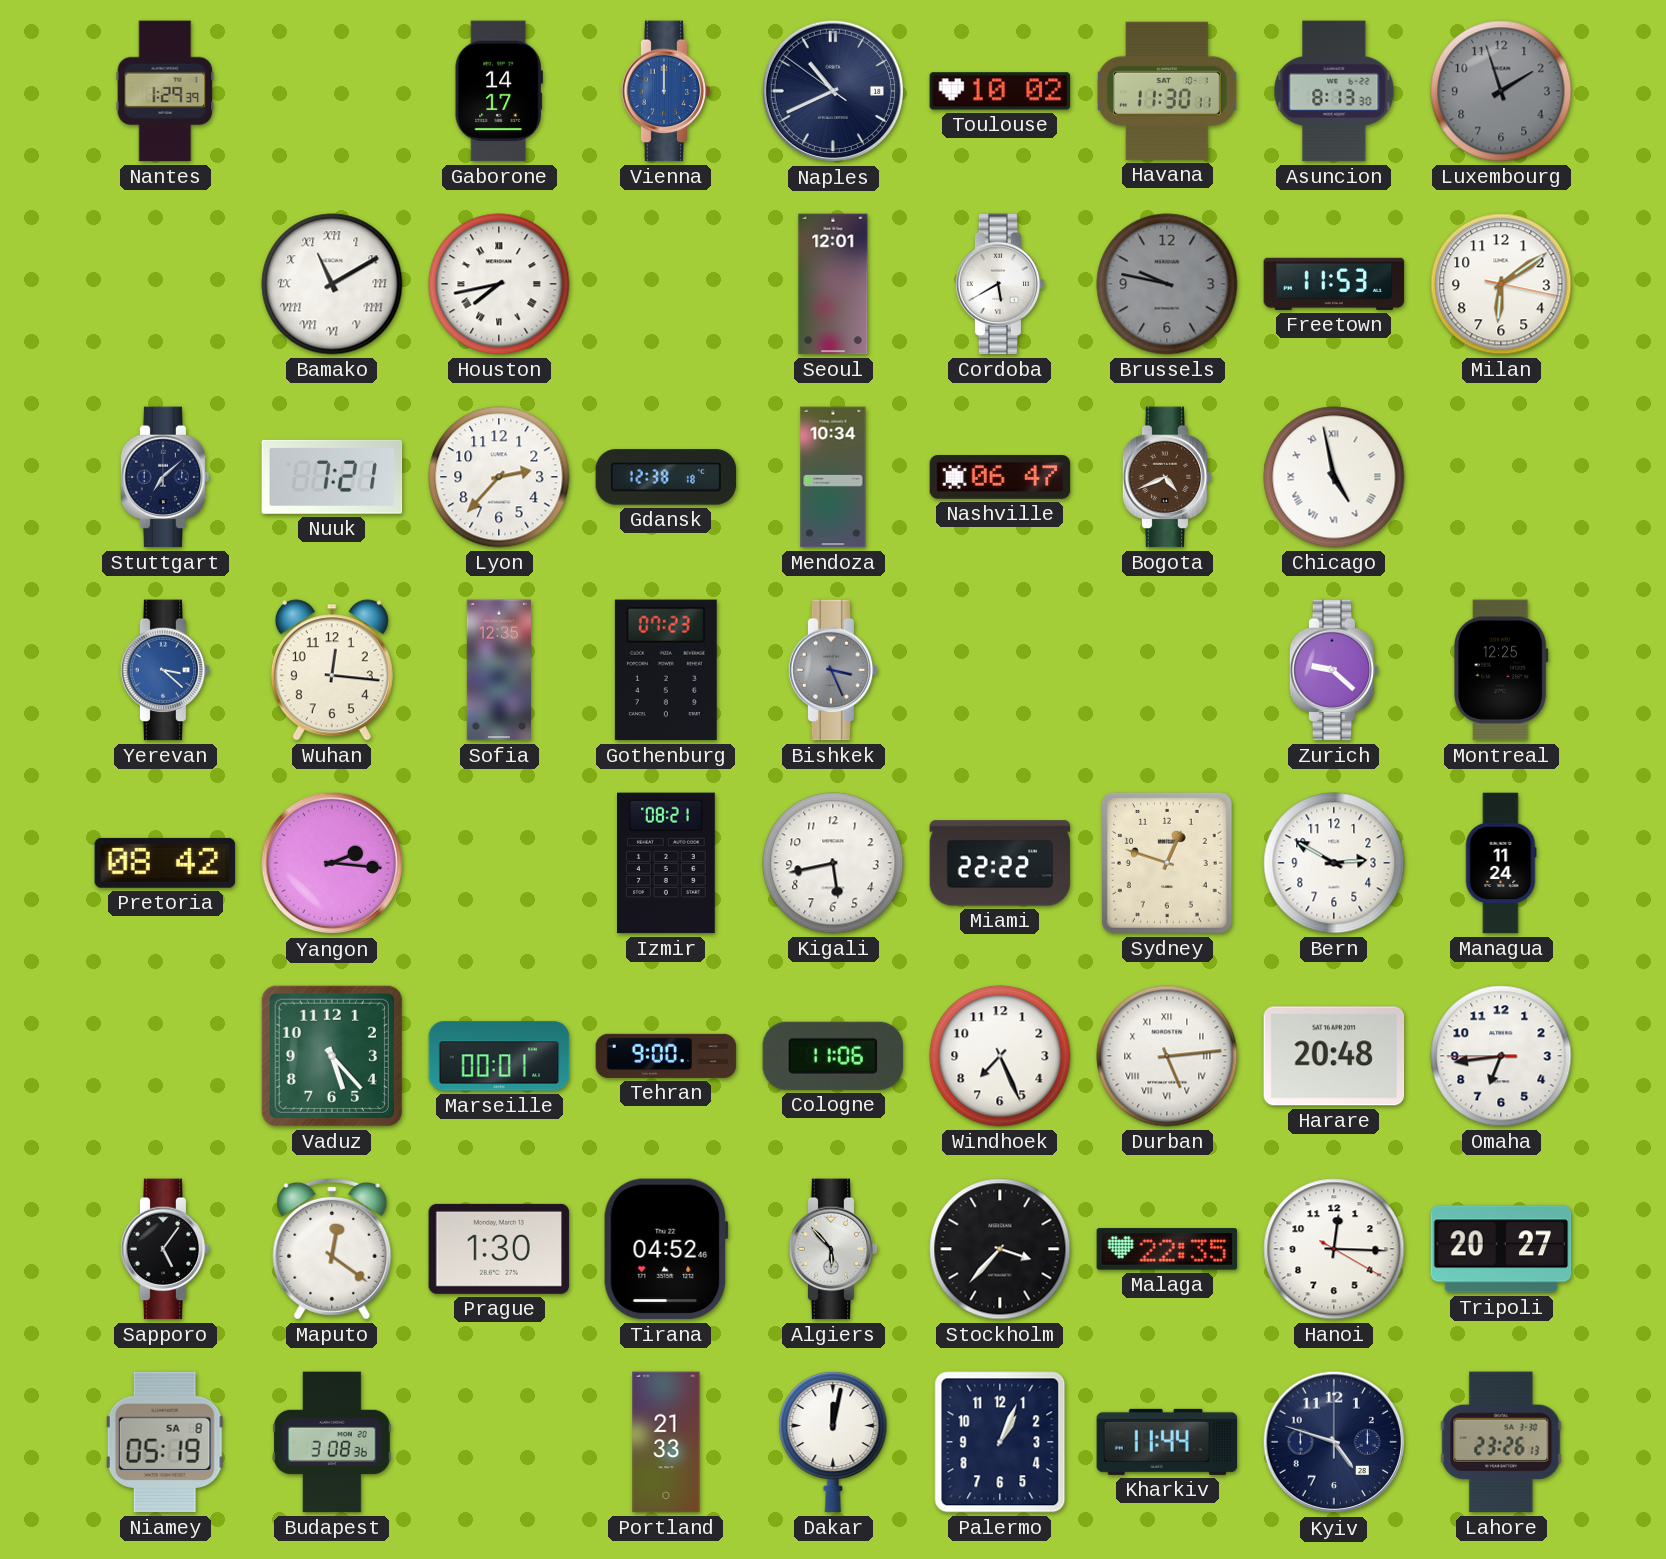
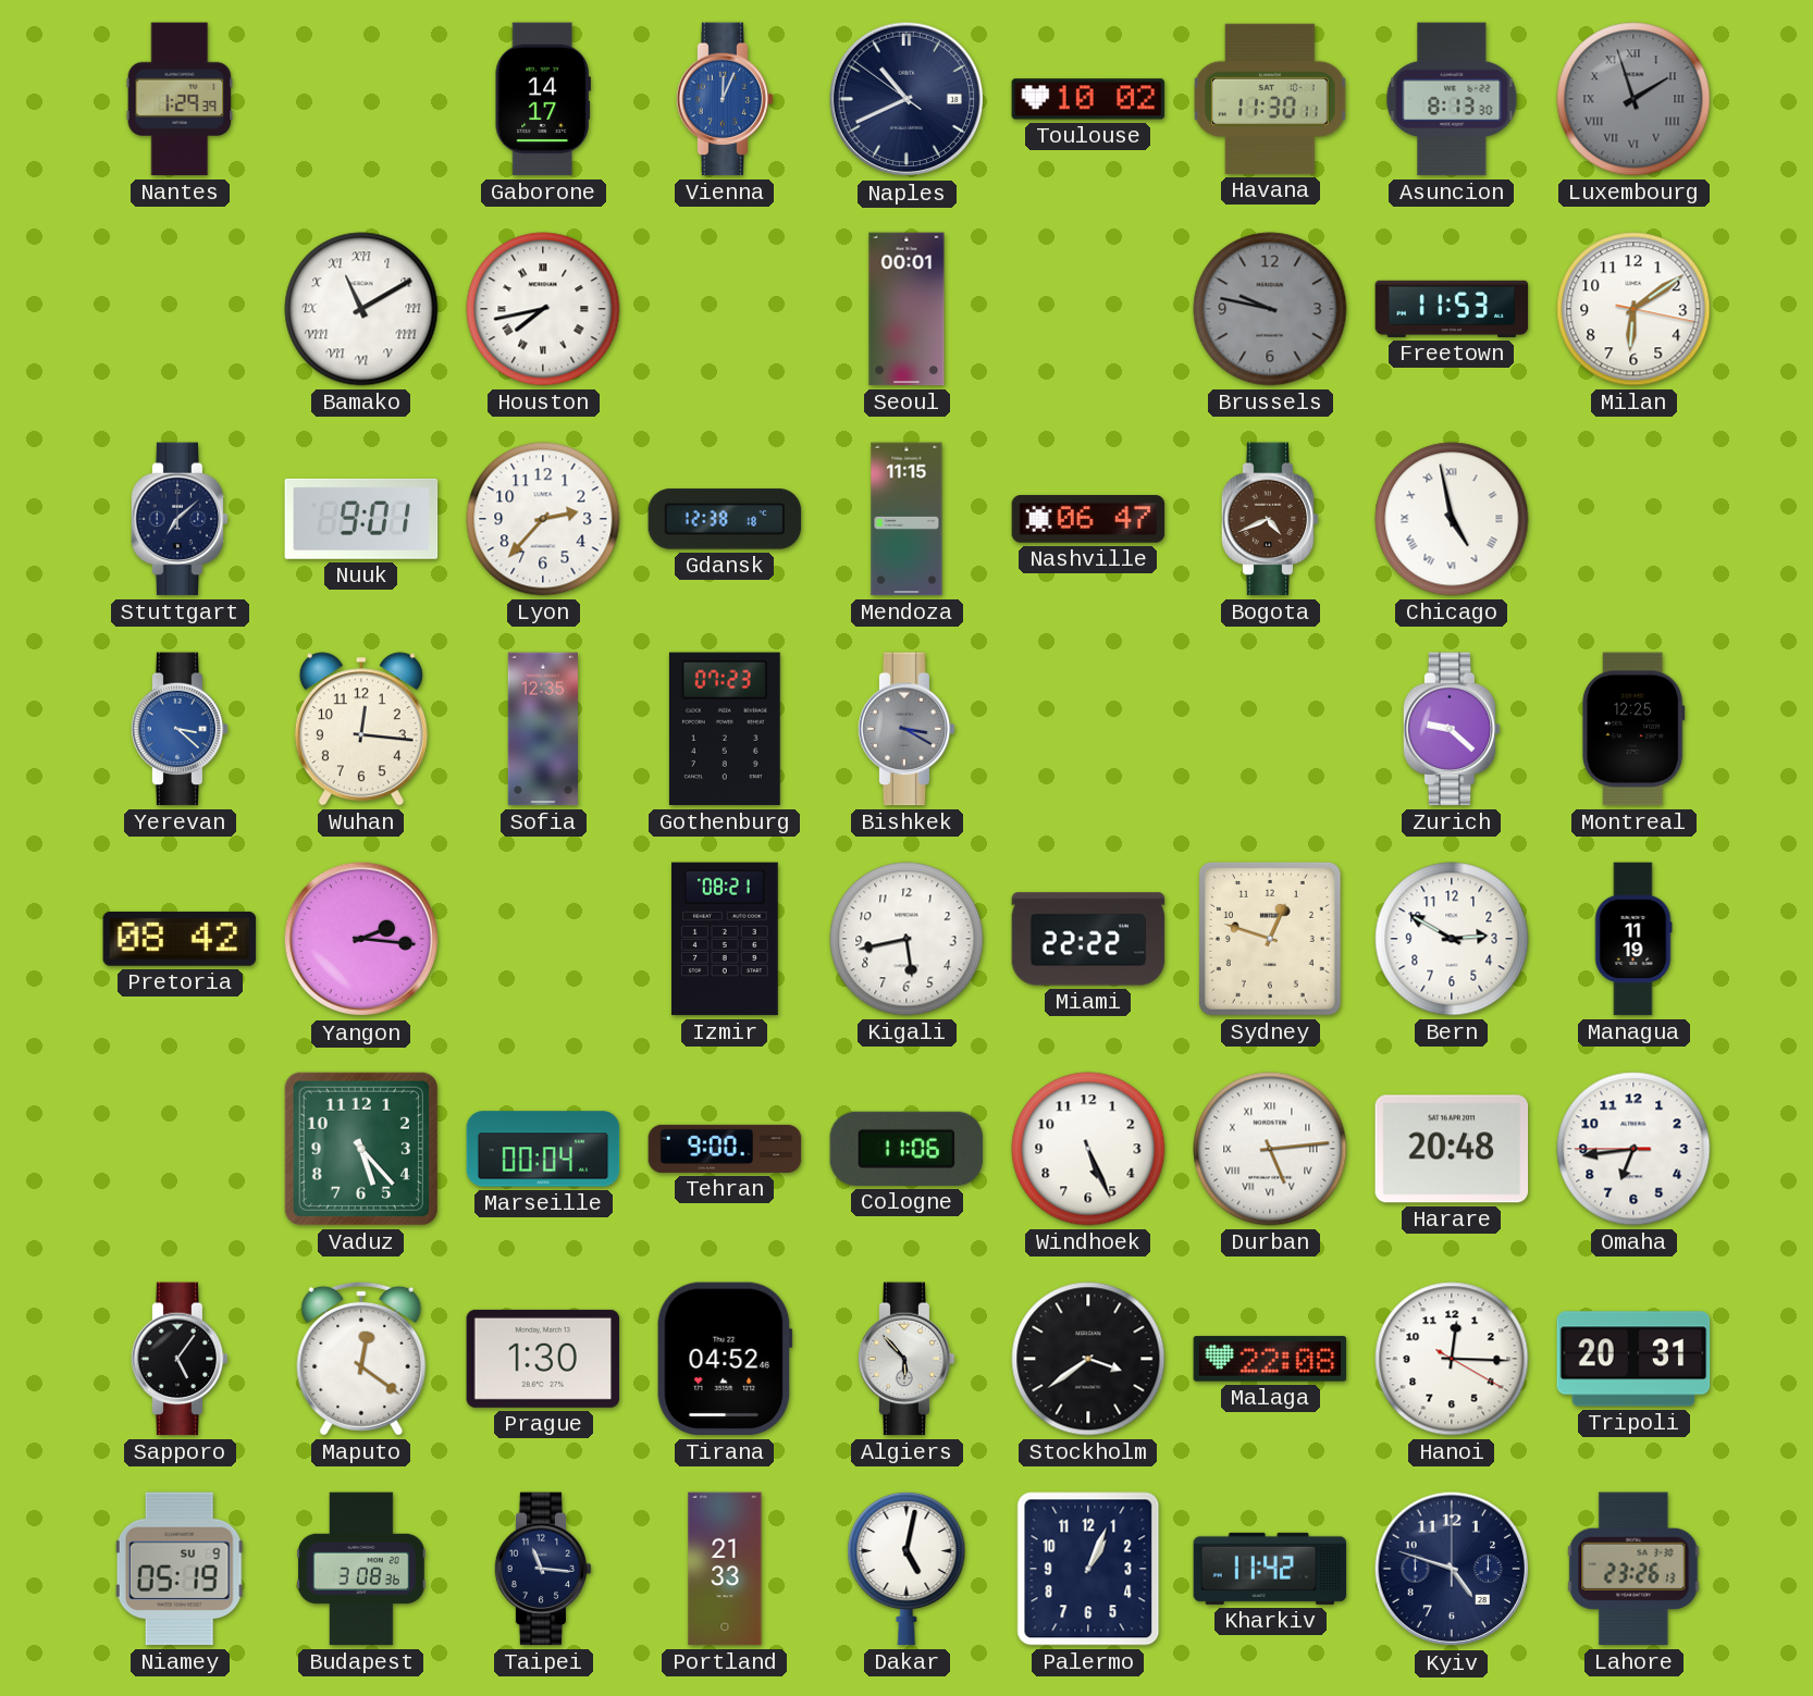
Vienna: 12:00 -> 12:04 (725, 99)
Luxembourg numerals: Arabic -> Roman (1633, 99)
Seoul: 12:01 -> 00:01 (906, 309)
Cordoba: 5:40 -> none (1000, 284)
Nuuk: 7:21 -> 9:01 (361, 519)
Mendoza: 10:34 -> 11:15 (906, 519)
Bishkek: 3:26 -> 3:20 (906, 729)
Managua: 11:24 -> 11:19 (1633, 939)
Marseille: 00:01 -> 00:04 (543, 1149)
Windhoek: 7:26 -> 5:26 (1088, 1149)
Stockholm: 3:37 -> 3:39 (1088, 1359)
Malaga: 22:35 -> 22:08 (1270, 1359)
Tripoli: 20:27 -> 20:31 (1633, 1359)
Niamey date: SA 8 -> SU 9 (180, 1569)
Taipei: none -> 11:16 (543, 1569)
Dakar: 12:02 -> 5:02 (906, 1569)
Kharkiv: 11:44 -> 11:42 (1270, 1569)
